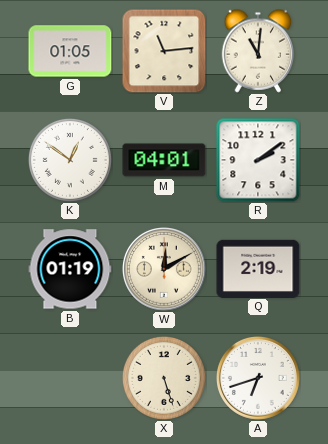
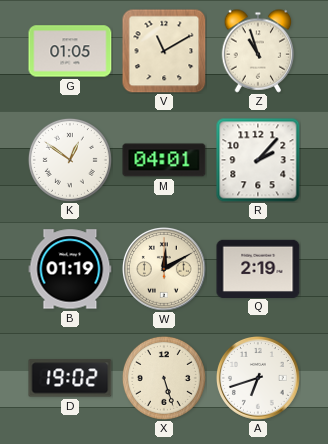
V: 11:14 -> 11:10 (164, 51)
Z: 11:01 -> 10:57 (258, 51)
R: 2:09 -> 2:07 (258, 160)
D: none -> 19:02 (70, 378)
